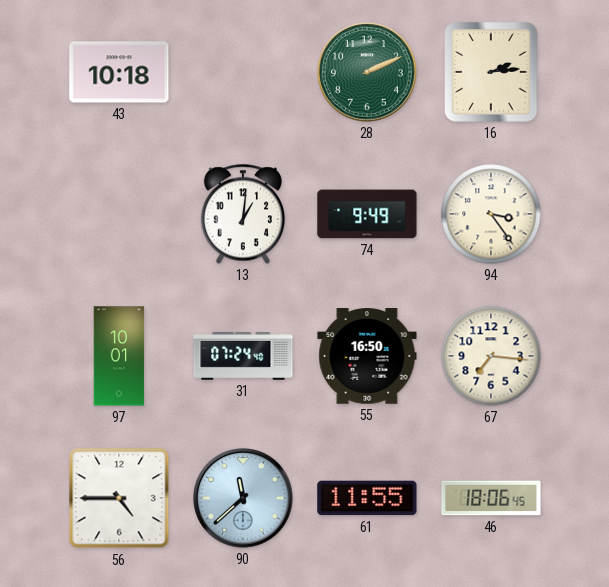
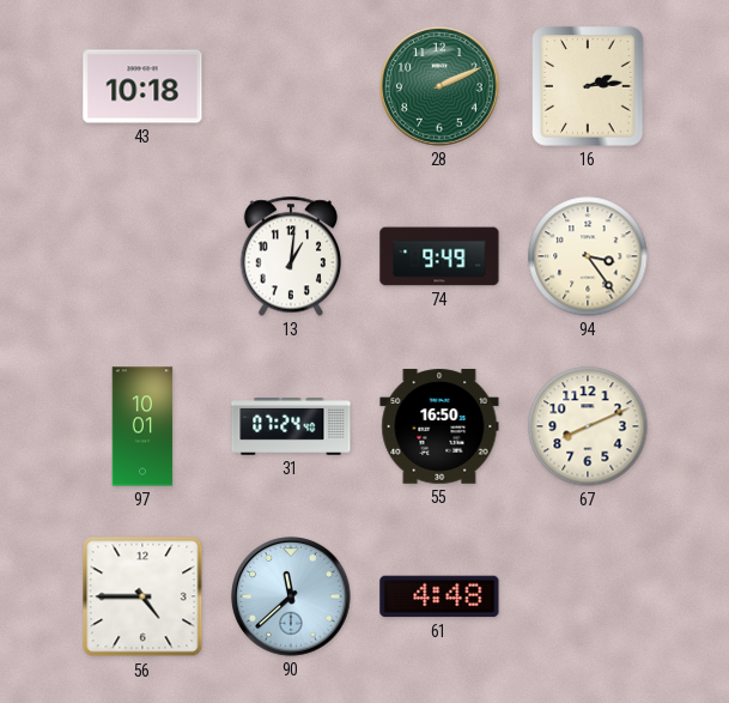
67: 7:16 -> 8:11 (588, 426)
61: 11:55 -> 4:48 (439, 596)
46: 18:06 -> none (491, 498)
